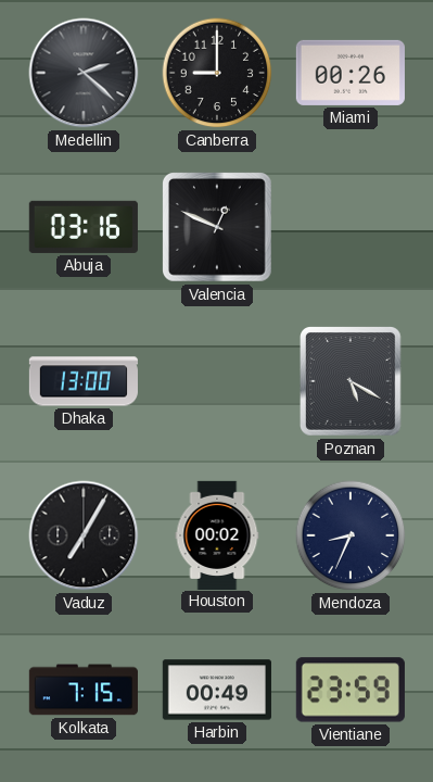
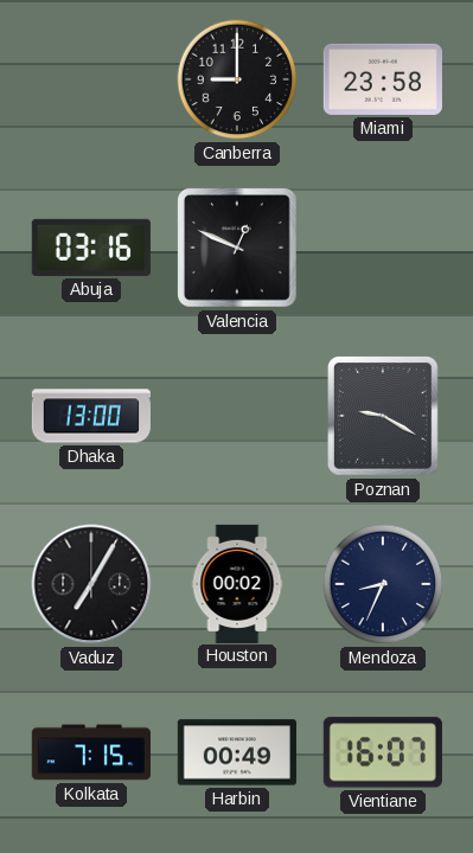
Medellin: 2:22 -> none (84, 73)
Miami: 00:26 -> 23:58 (383, 79)
Poznan: 5:20 -> 9:20 (384, 417)
Vientiane: 23:59 -> 16:07 (383, 752)
